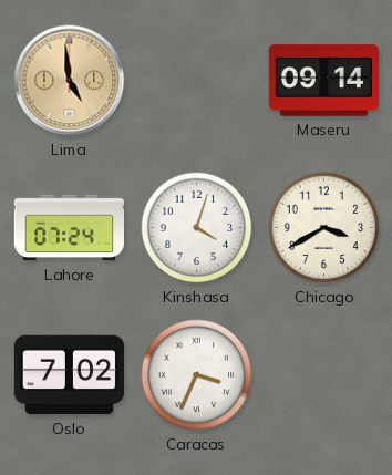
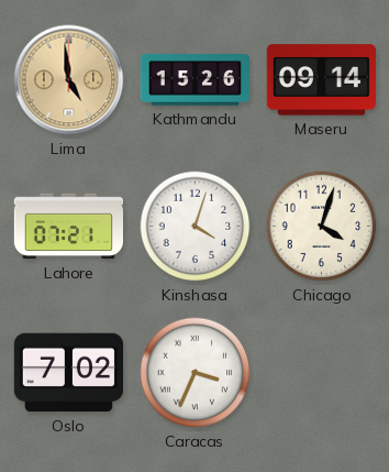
Kathmandu: none -> 15:26 (196, 80)
Lahore: 07:24 -> 07:21 (69, 227)
Chicago: 3:40 -> 4:03 (322, 227)
